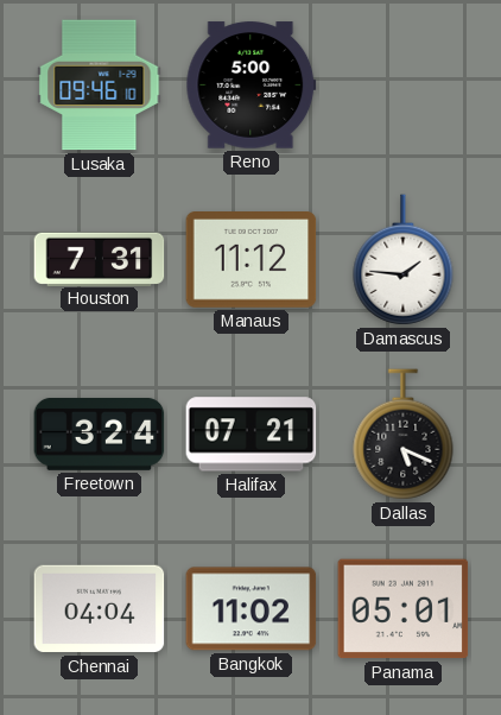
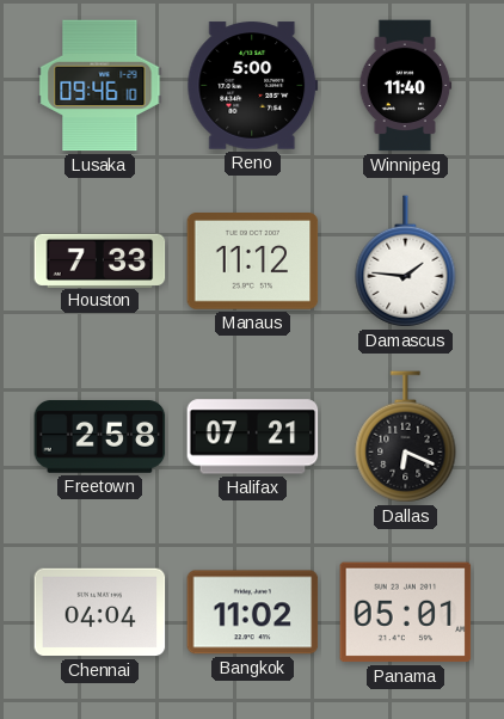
Winnipeg: none -> 11:40 (406, 86)
Houston: 7:31 -> 7:33 (100, 260)
Freetown: 3:24 -> 2:58 (100, 436)
Dallas: 5:19 -> 6:19 (406, 437)
